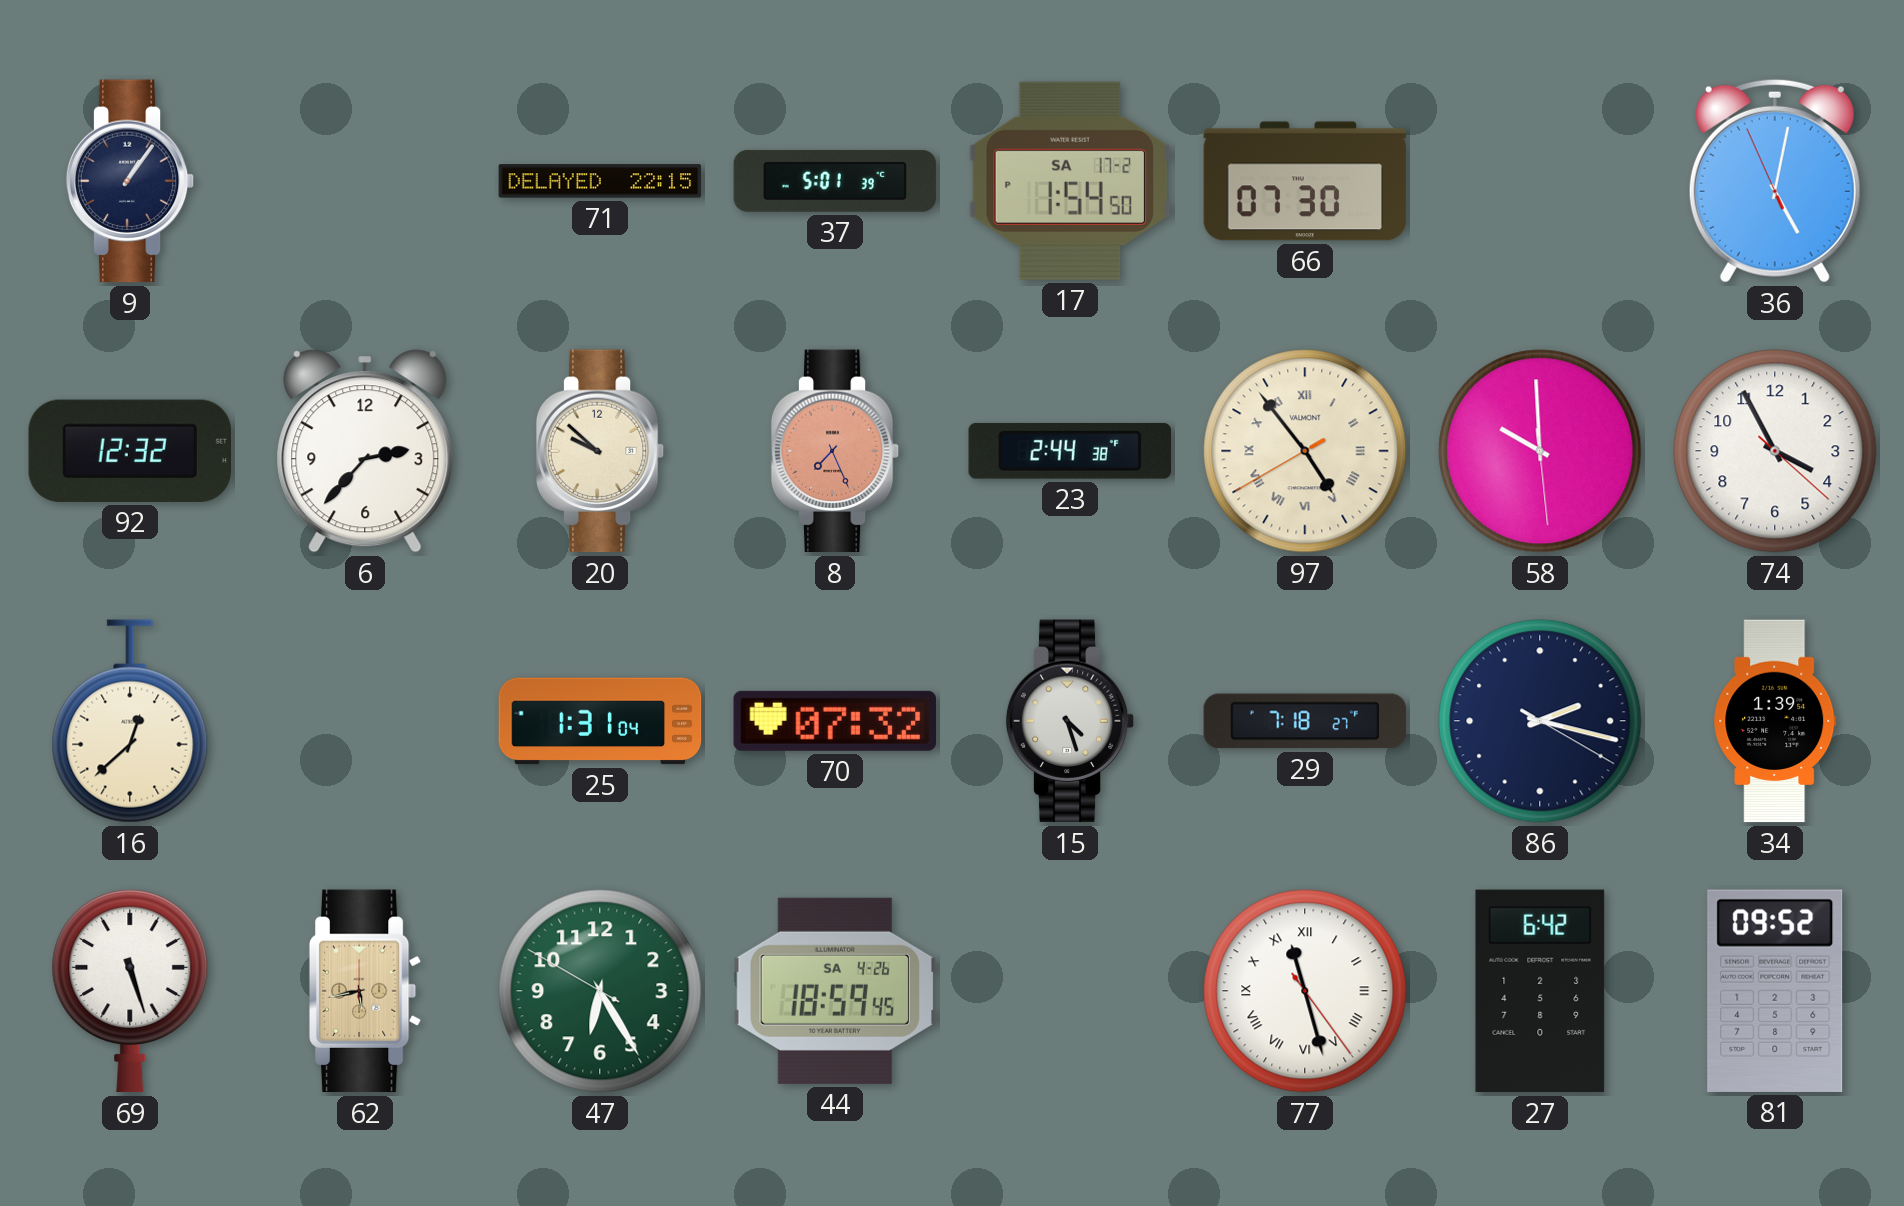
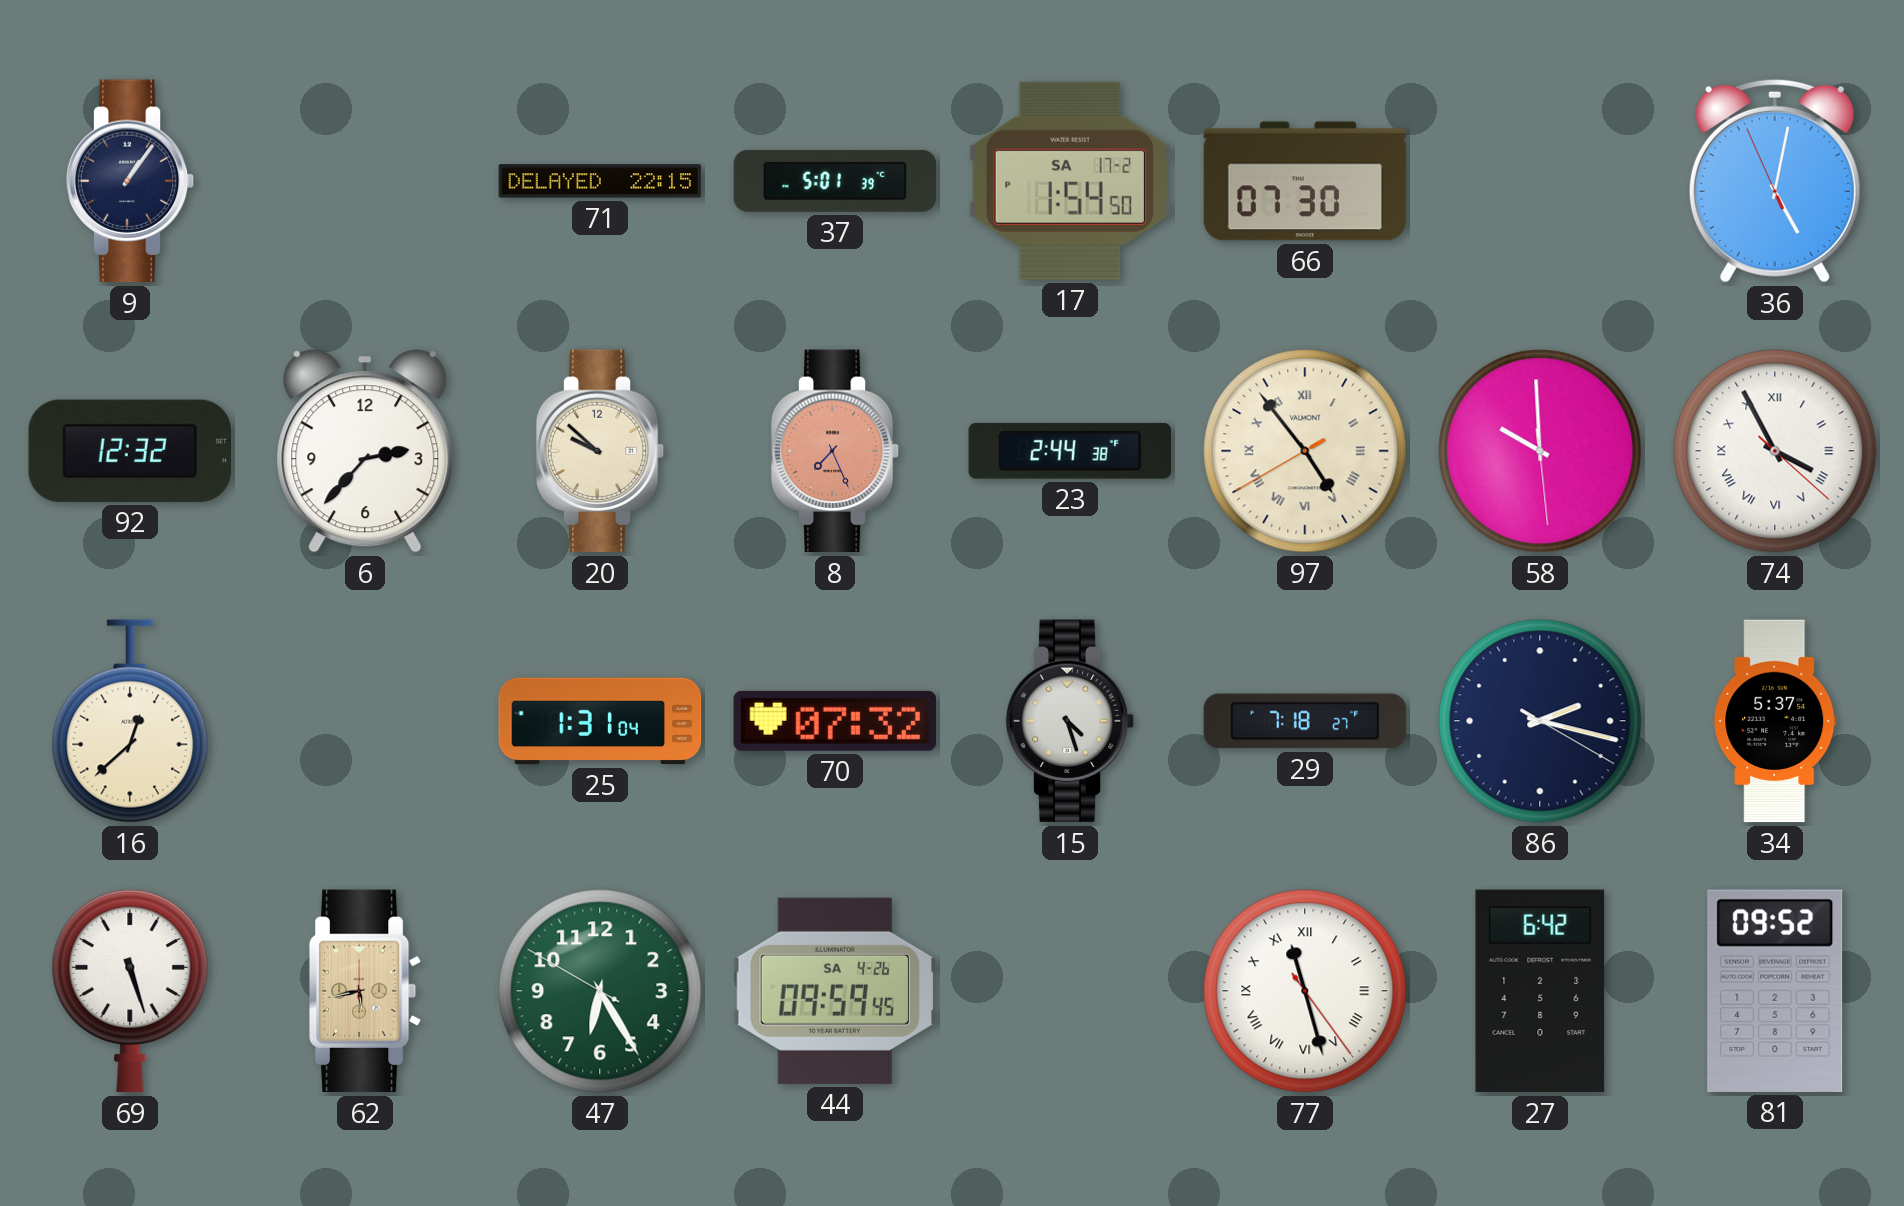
74 numerals: Arabic -> Roman (1775, 451)
34: 1:39 -> 5:37 (1775, 721)
44: 18:59 -> 09:59 (835, 991)
